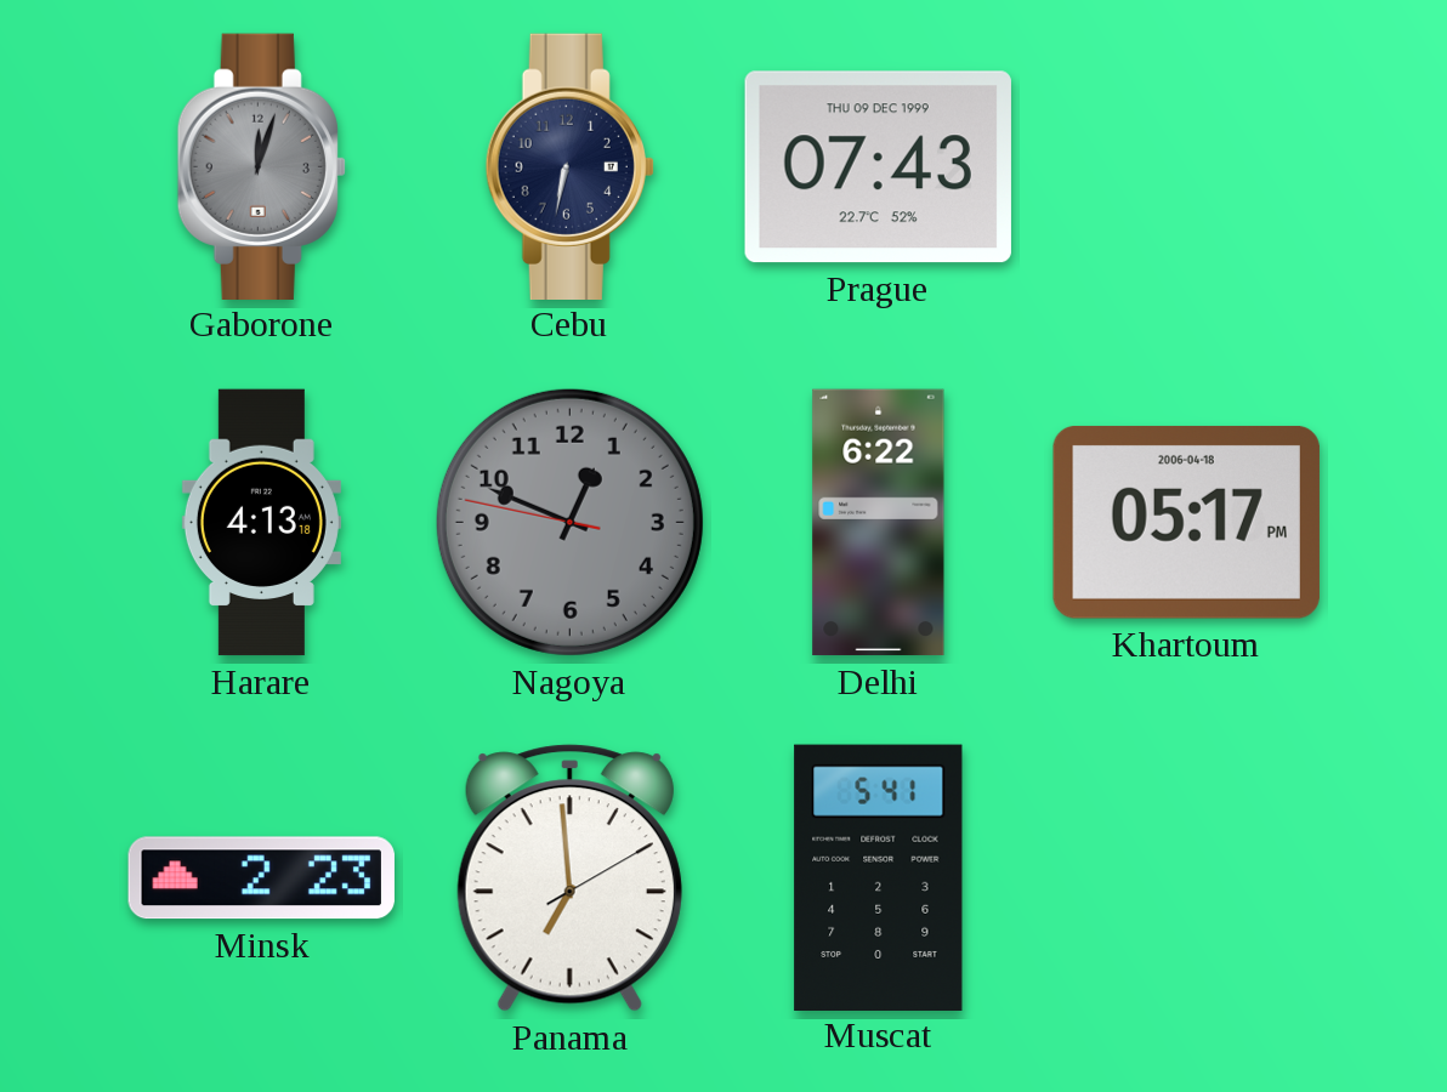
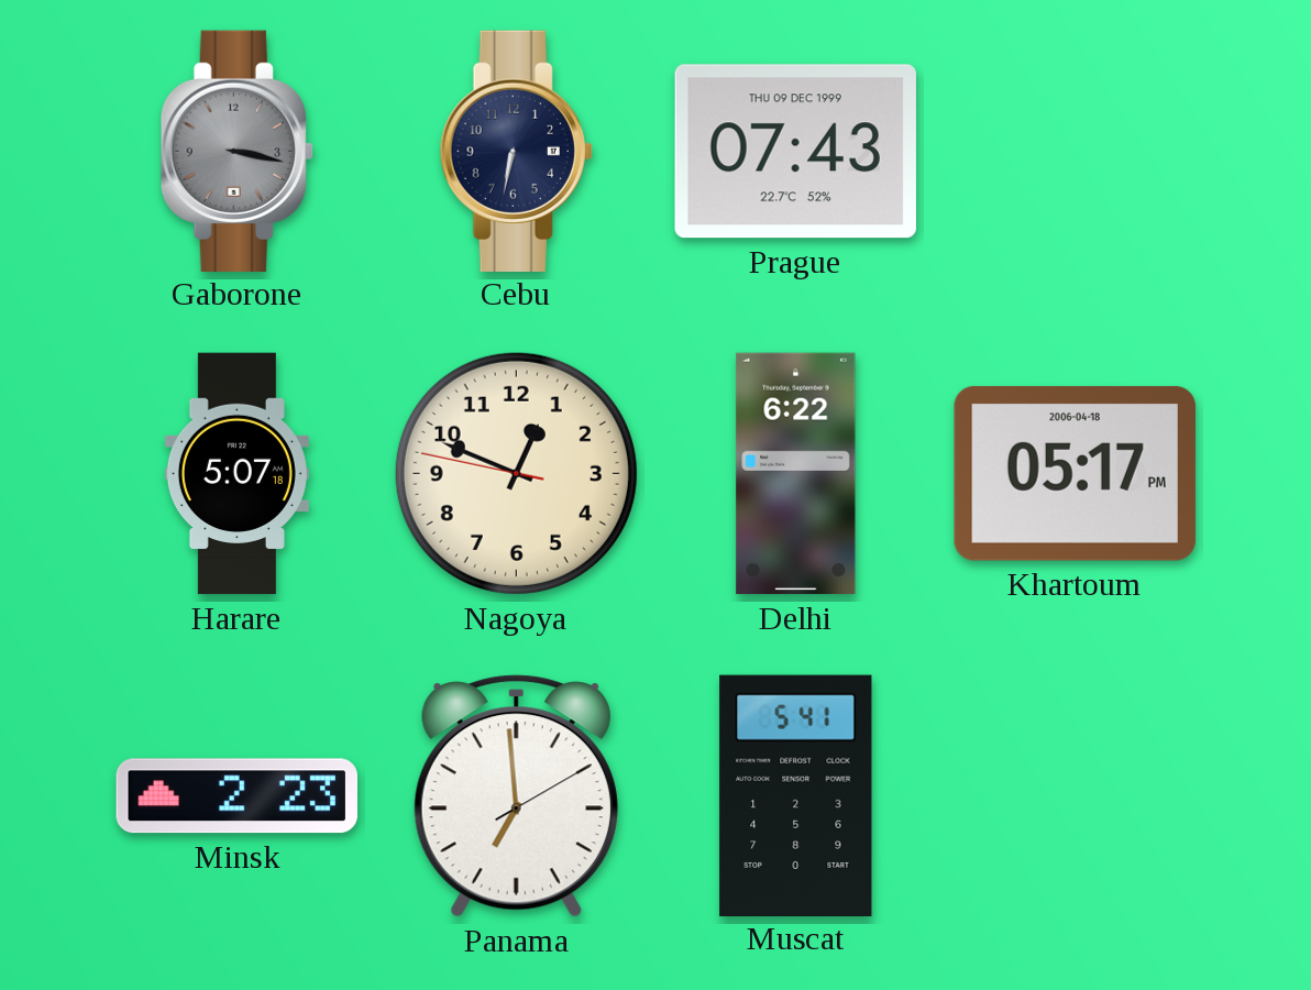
Gaborone: 12:03 -> 3:17 (236, 151)
Harare: 4:13 -> 5:07 (236, 474)
Nagoya dial: grey -> cream (516, 473)
